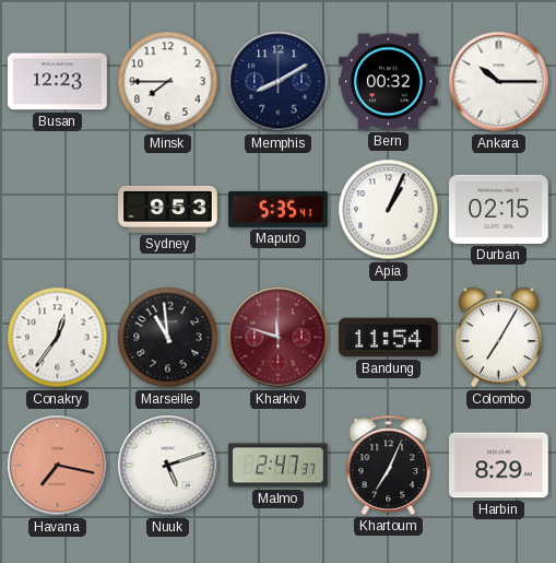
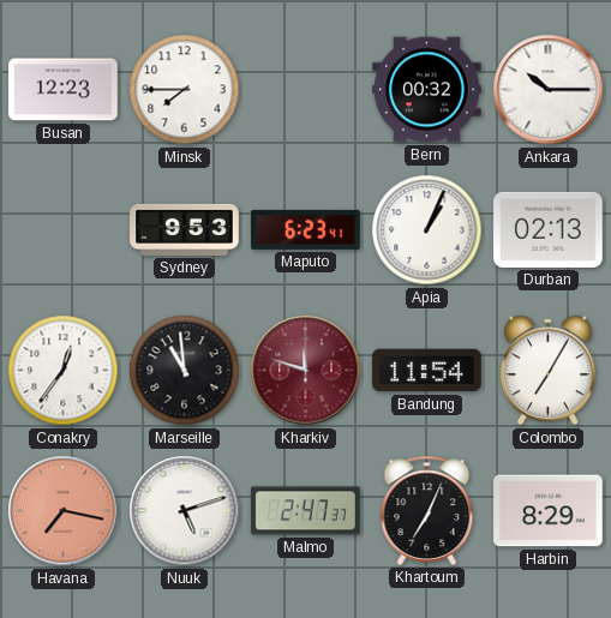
Memphis: 8:10 -> none (279, 82)
Maputo: 5:35 -> 6:23 (306, 229)
Durban: 02:15 -> 02:13 (549, 229)
